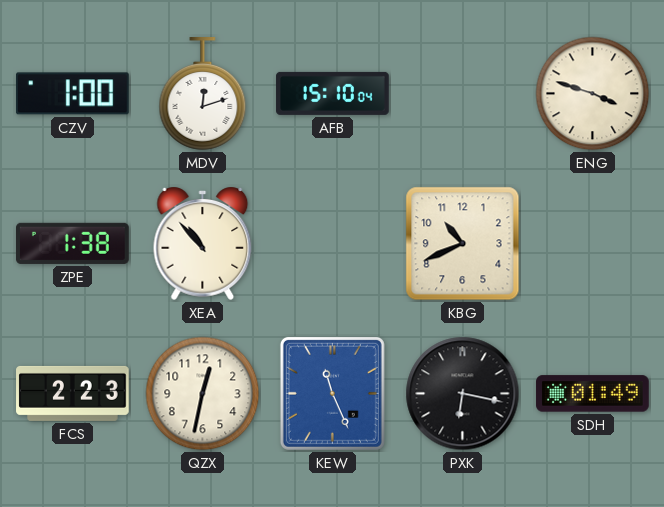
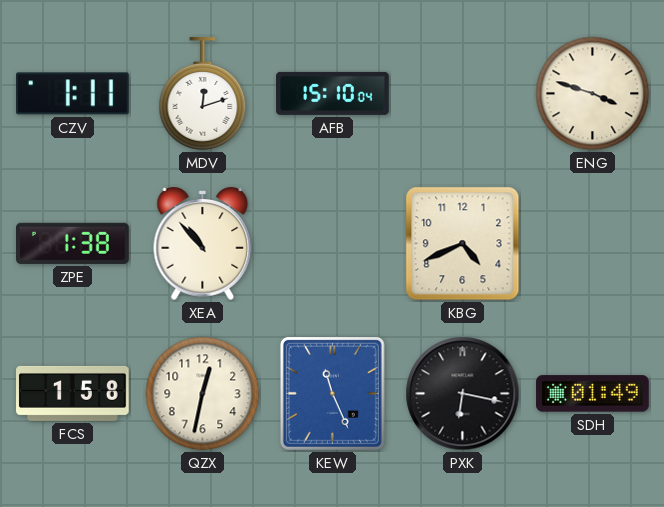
CZV: 1:00 -> 1:11 (73, 94)
KBG: 10:41 -> 4:41 (463, 244)
FCS: 2:23 -> 1:58 (73, 393)
